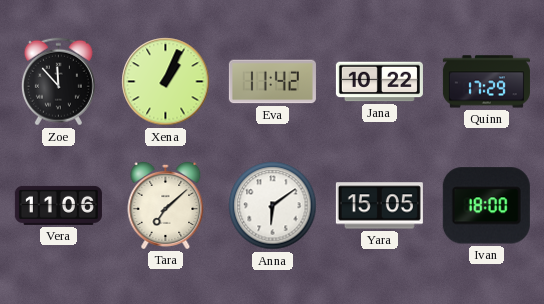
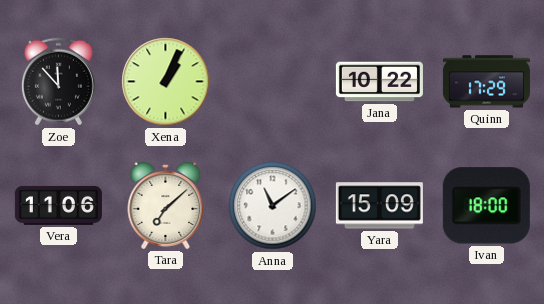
Eva: 11:42 -> none (272, 82)
Anna: 6:09 -> 11:09 (273, 206)
Yara: 15:05 -> 15:09 (379, 206)
